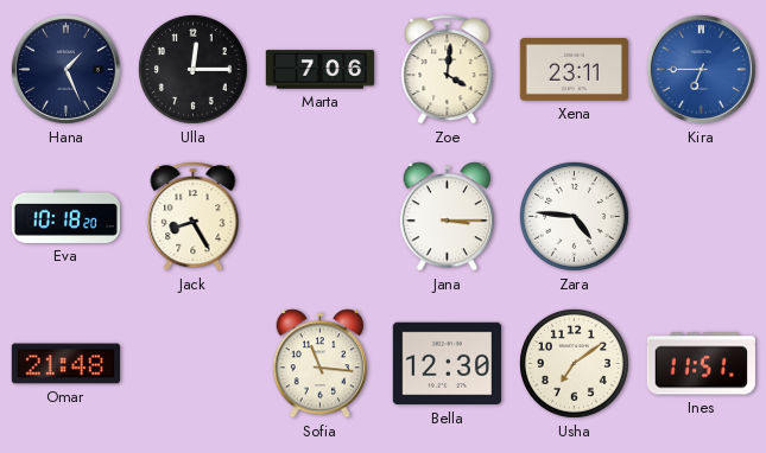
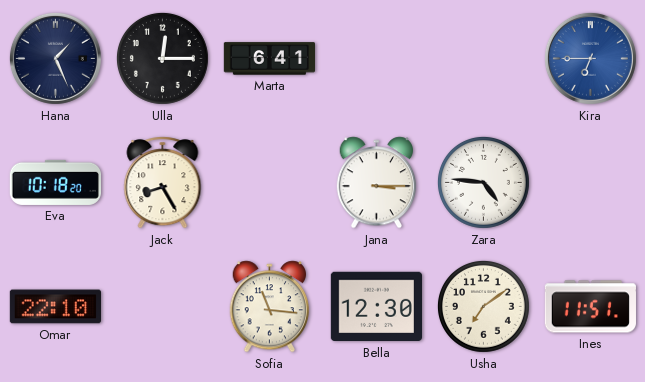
Marta: 7:06 -> 6:41 (269, 59)
Zoe: 4:01 -> none (448, 70)
Xena: 23:11 -> none (574, 70)
Omar: 21:48 -> 22:10 (55, 307)
